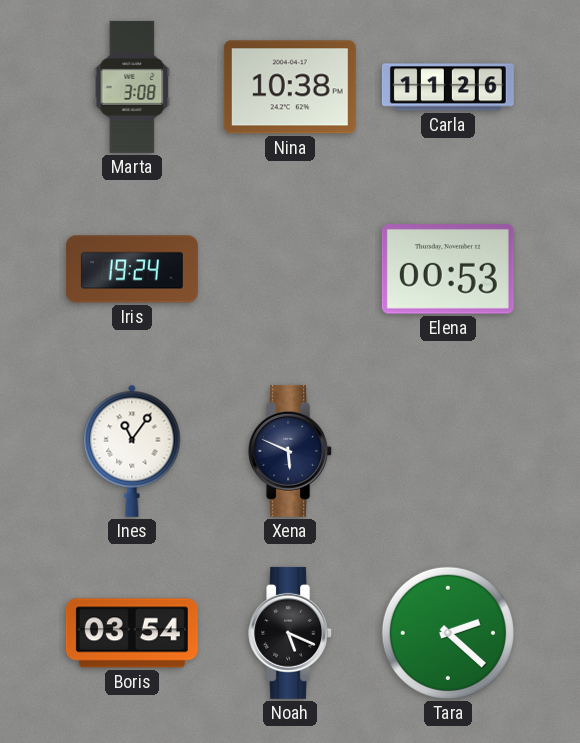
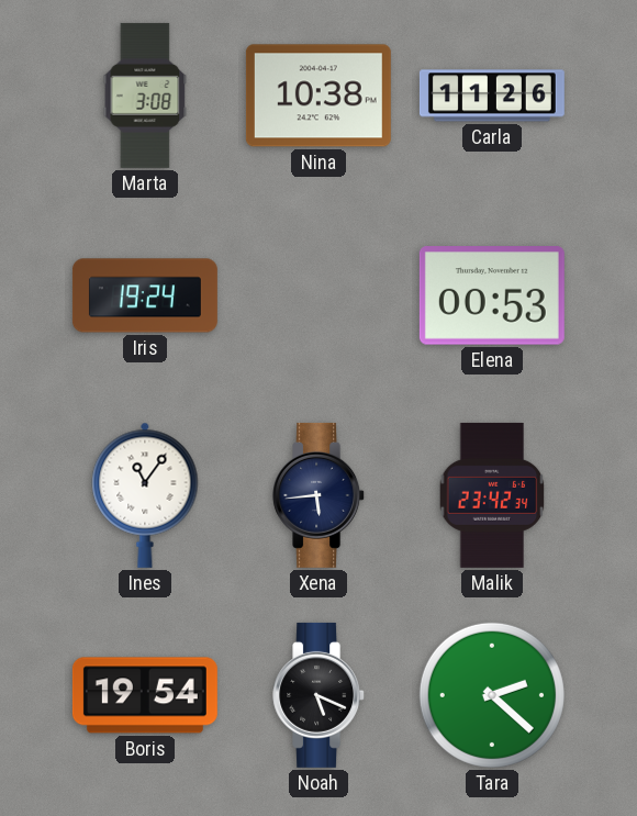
Xena: 5:49 -> 5:44 (320, 495)
Malik: none -> 23:42 (492, 495)
Boris: 03:54 -> 19:54 (145, 695)
